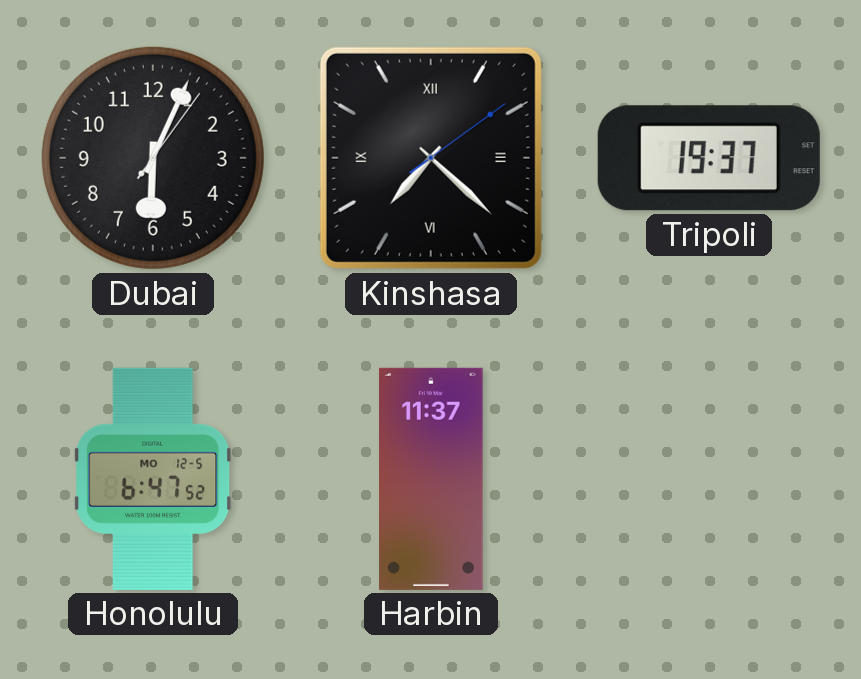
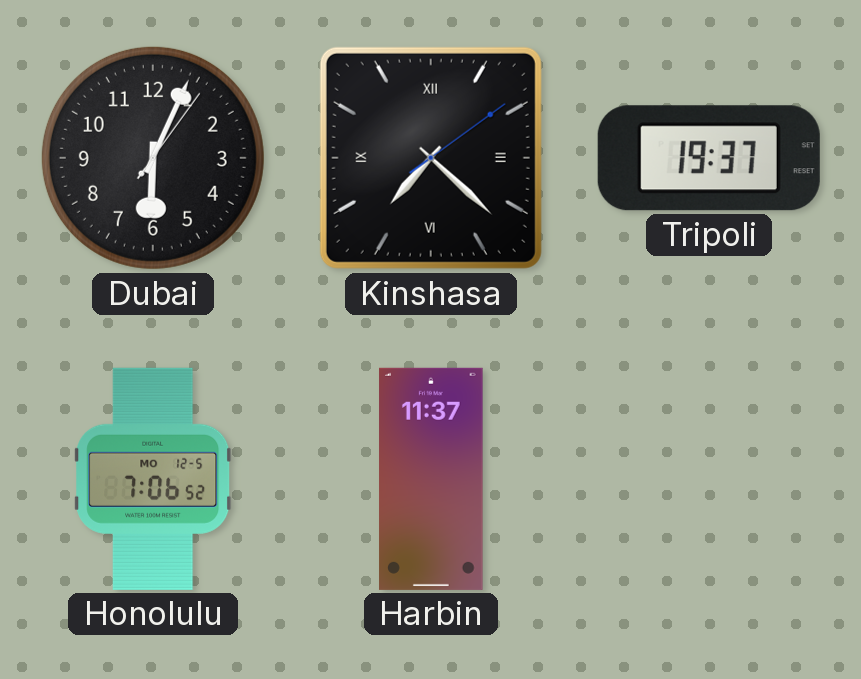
Honolulu: 6:47 -> 7:06 (153, 479)
